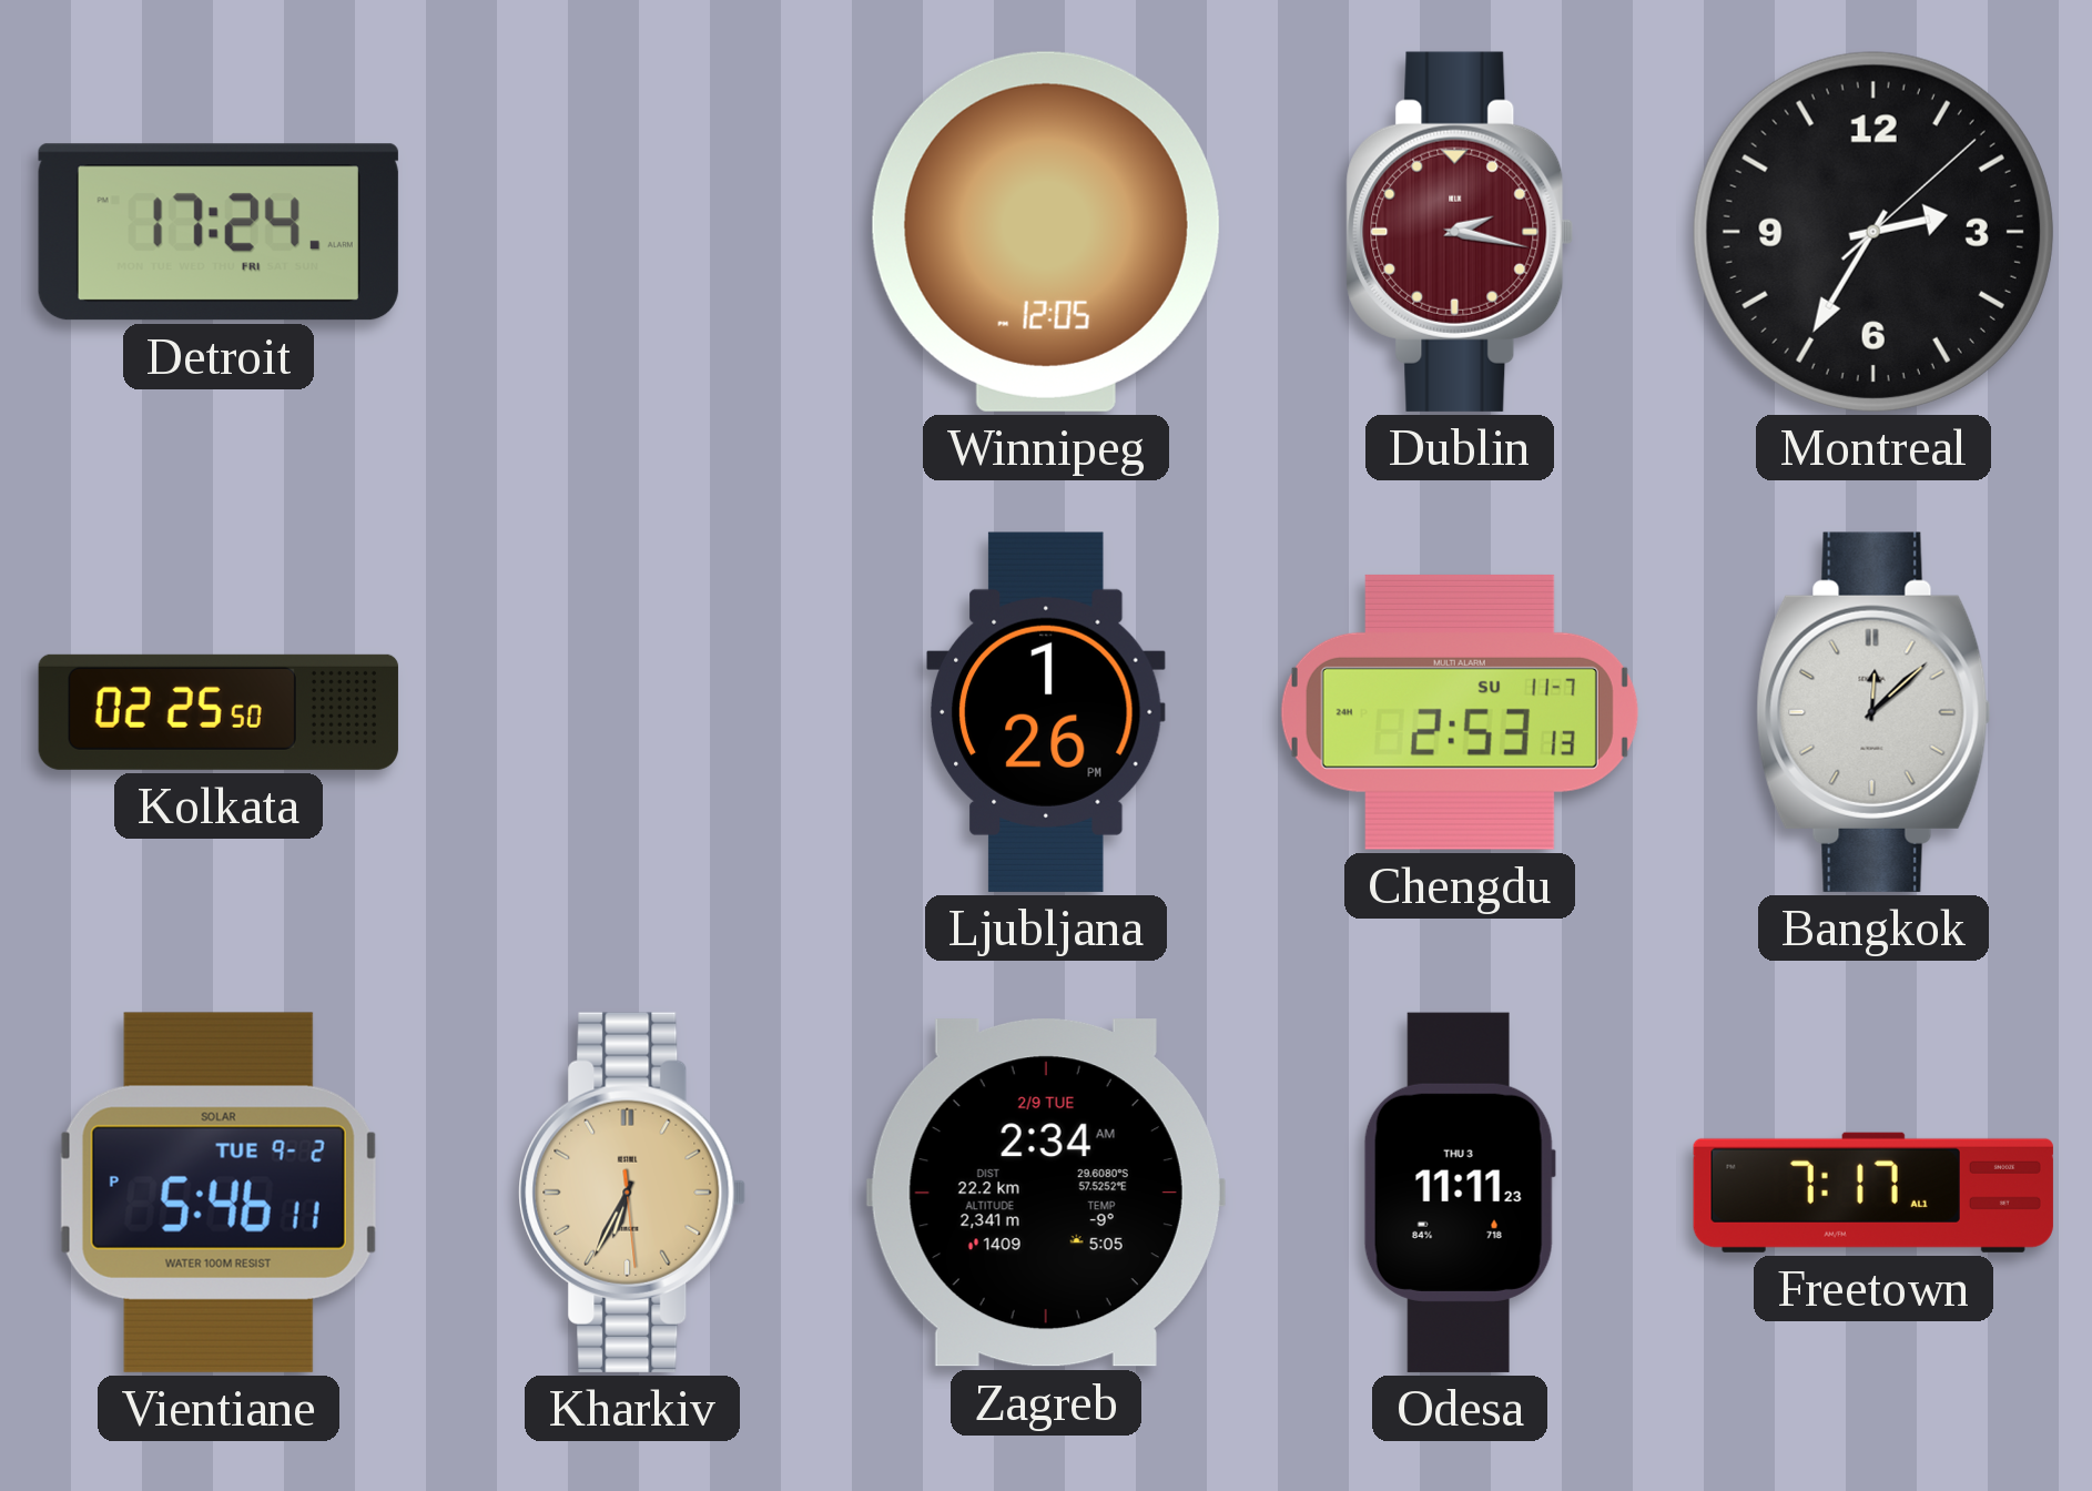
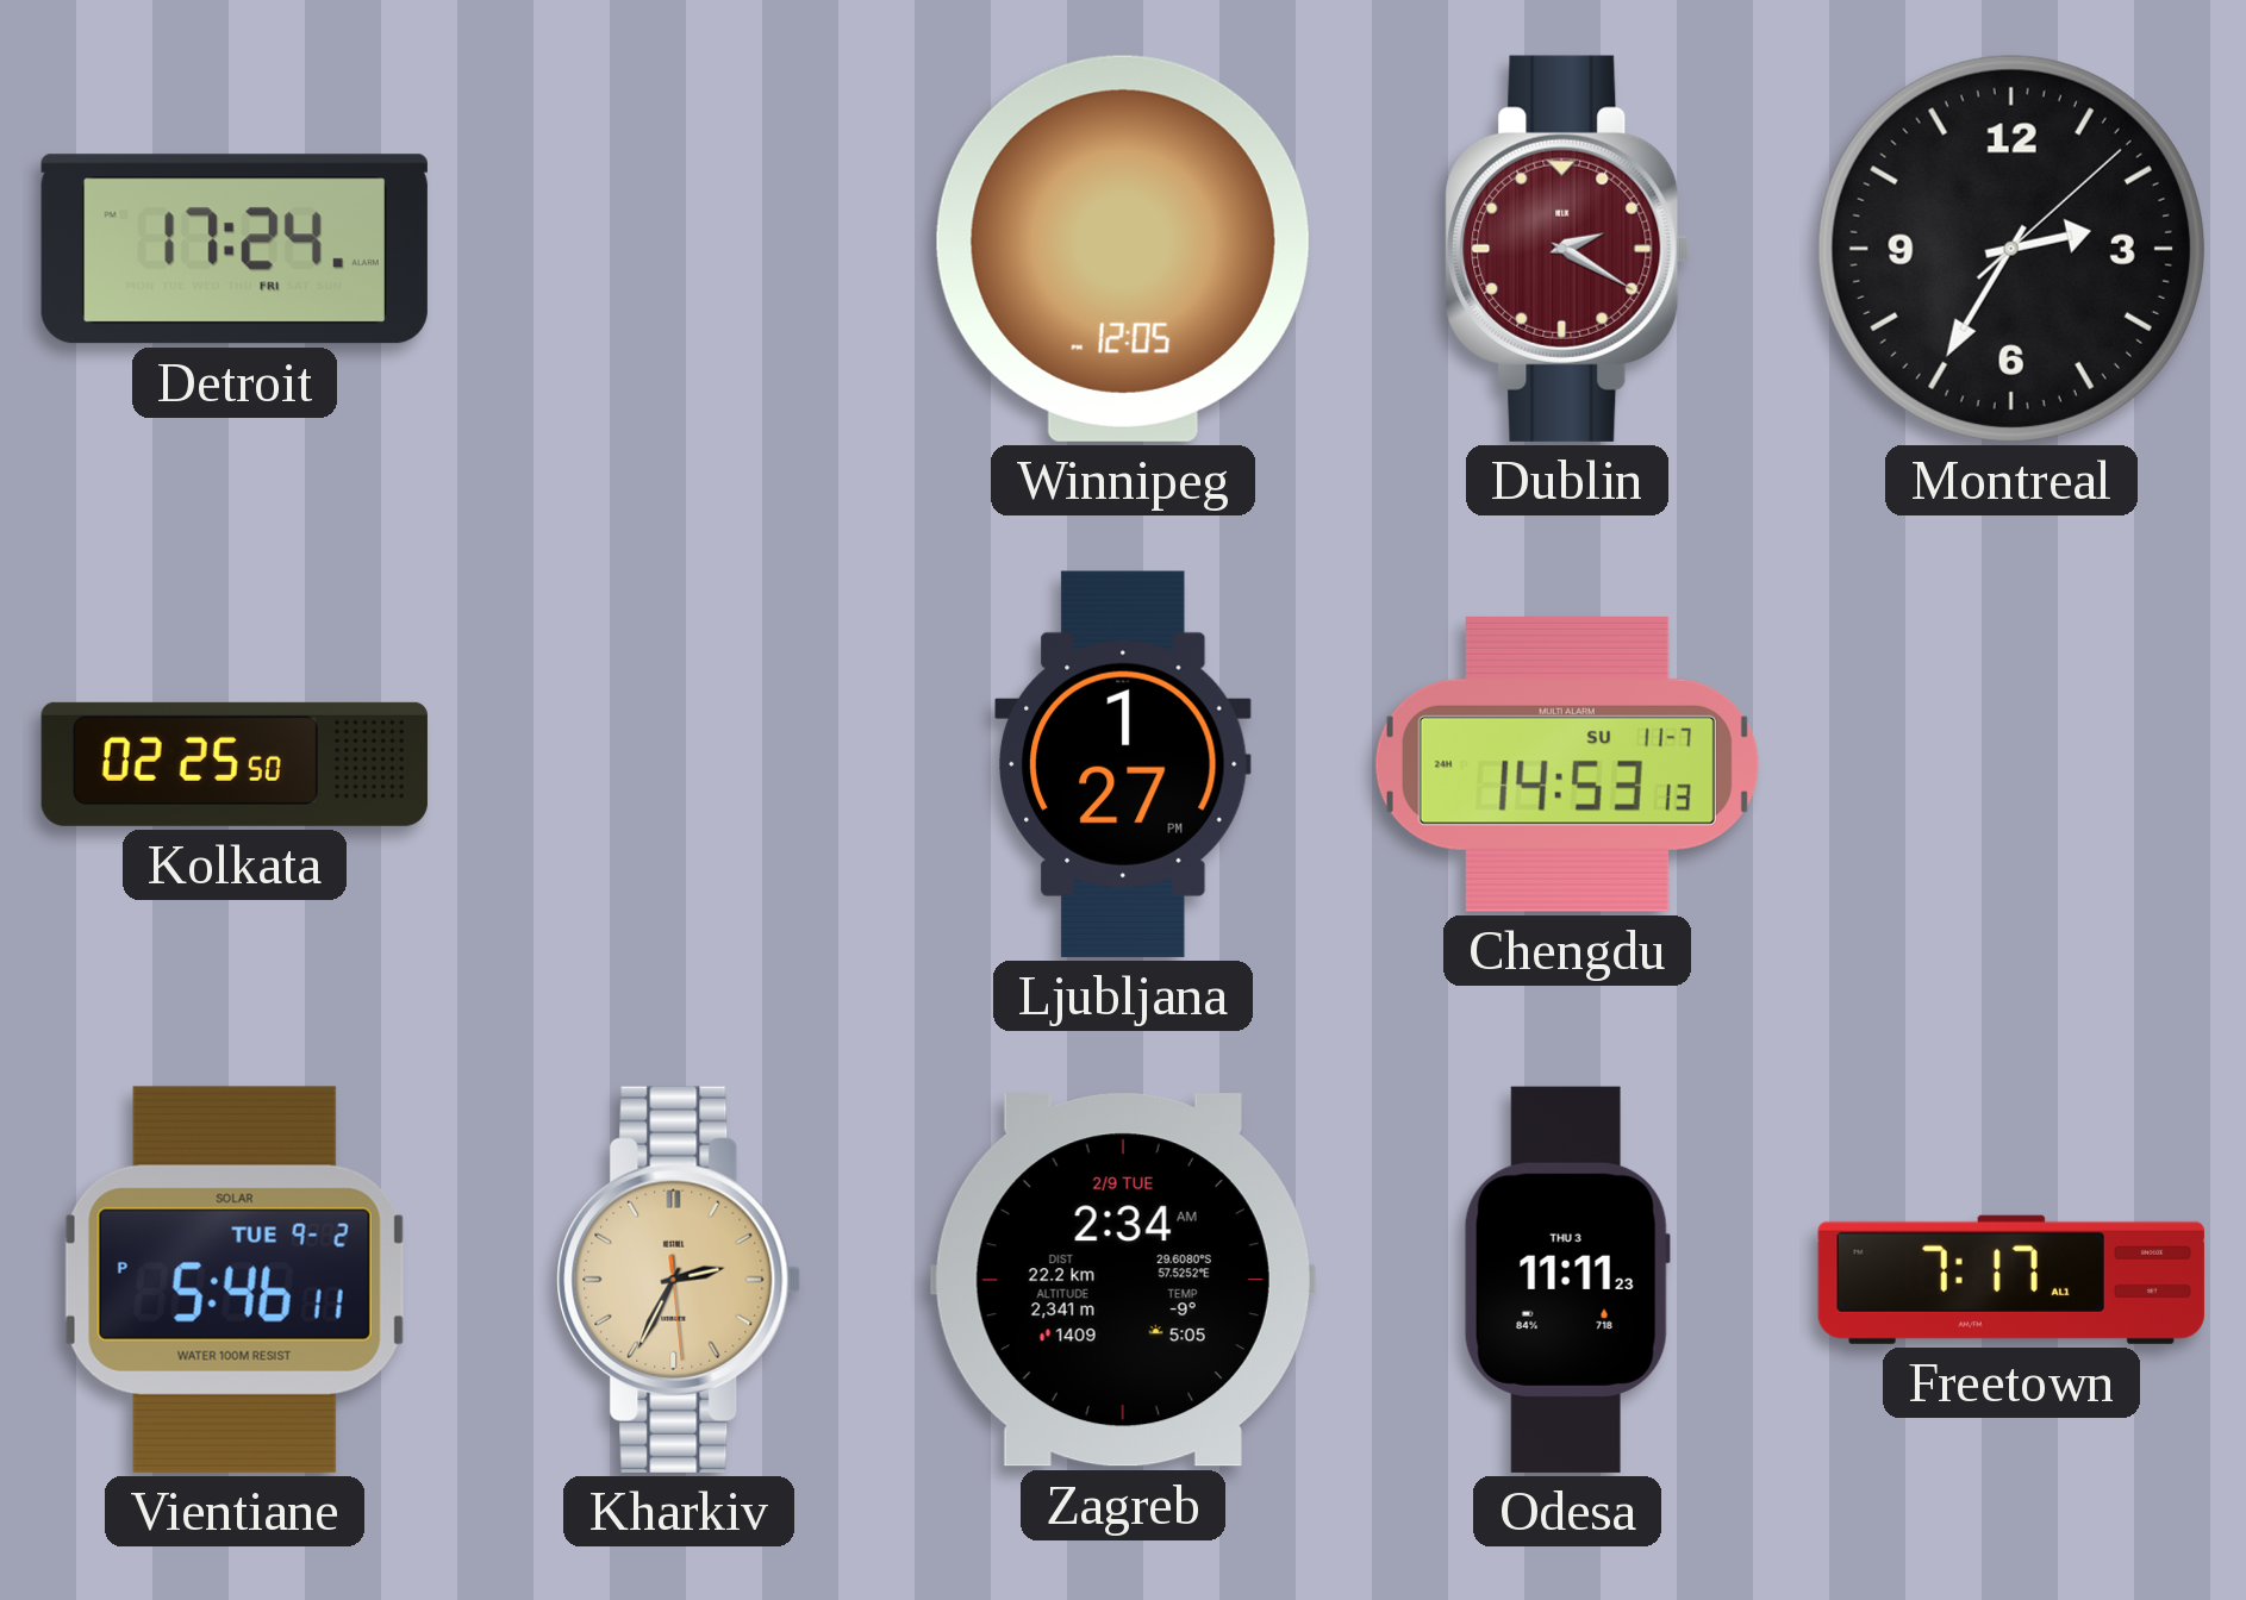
Dublin: 2:17 -> 2:20 (1567, 249)
Ljubljana: 1:26 -> 1:27 (1124, 764)
Chengdu: 2:53 -> 14:53 (1567, 764)
Bangkok: 12:08 -> none (1873, 712)
Kharkiv: 6:34 -> 2:34 (679, 1280)
